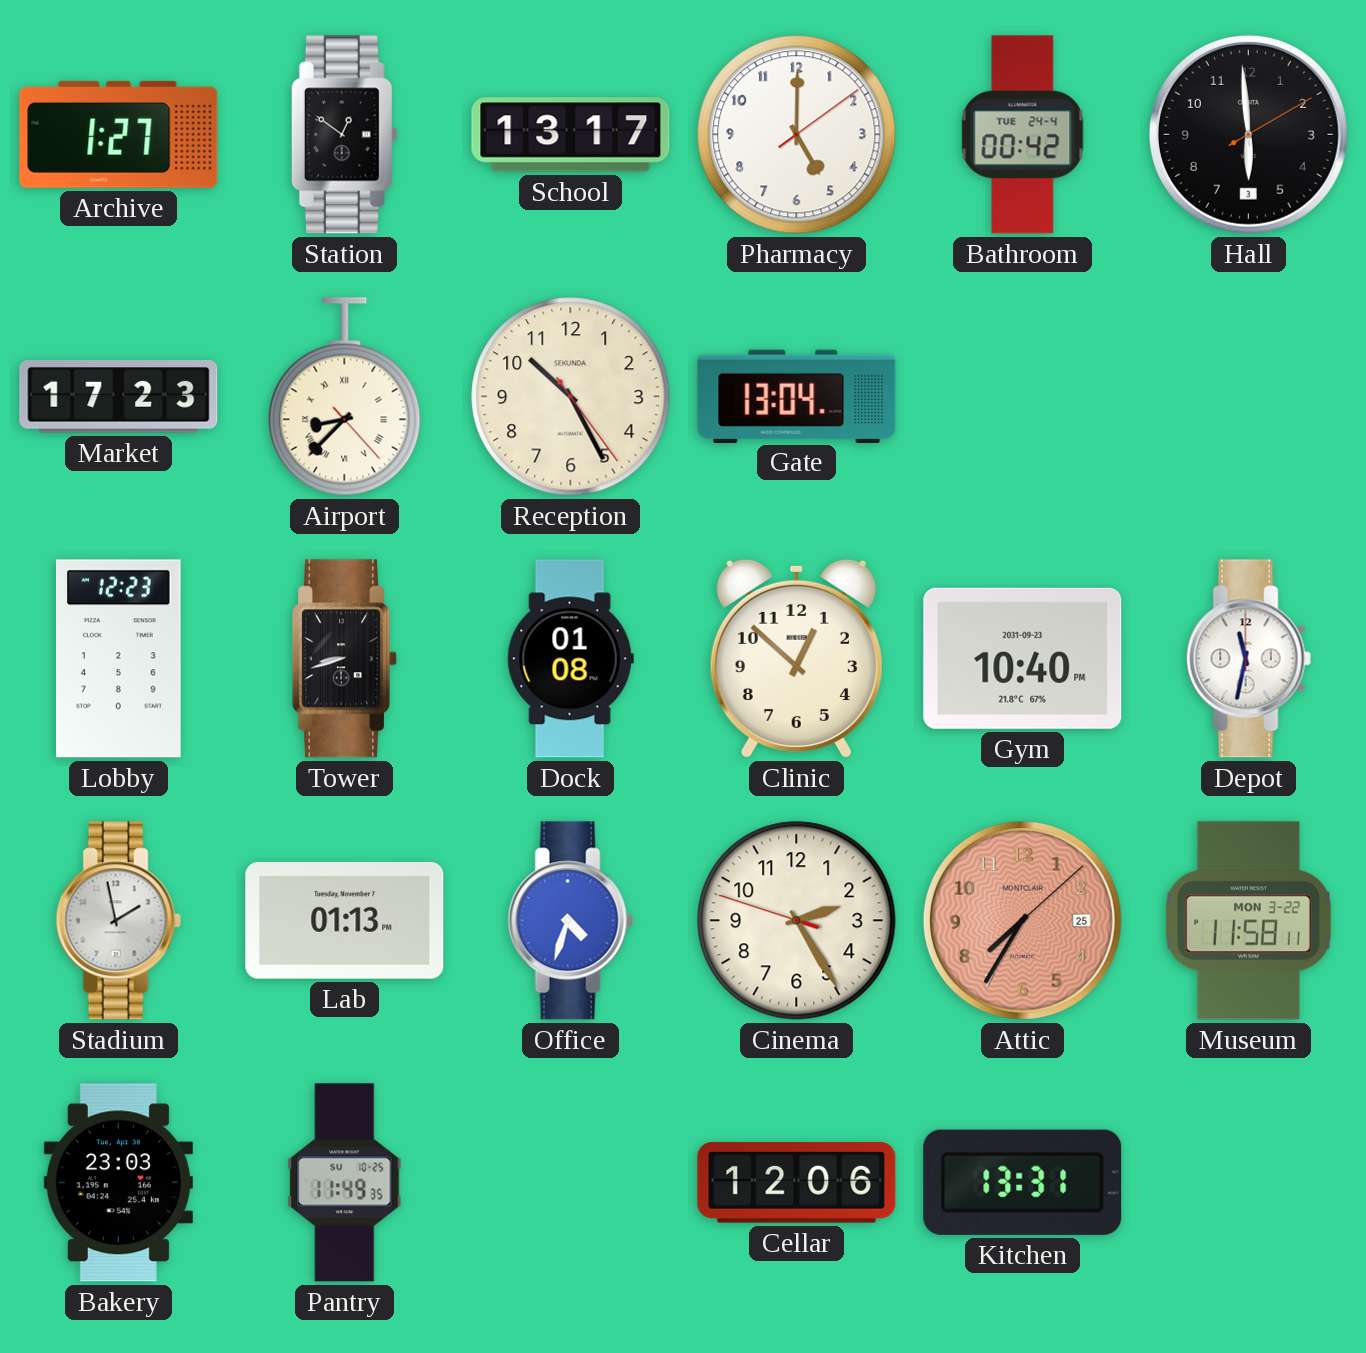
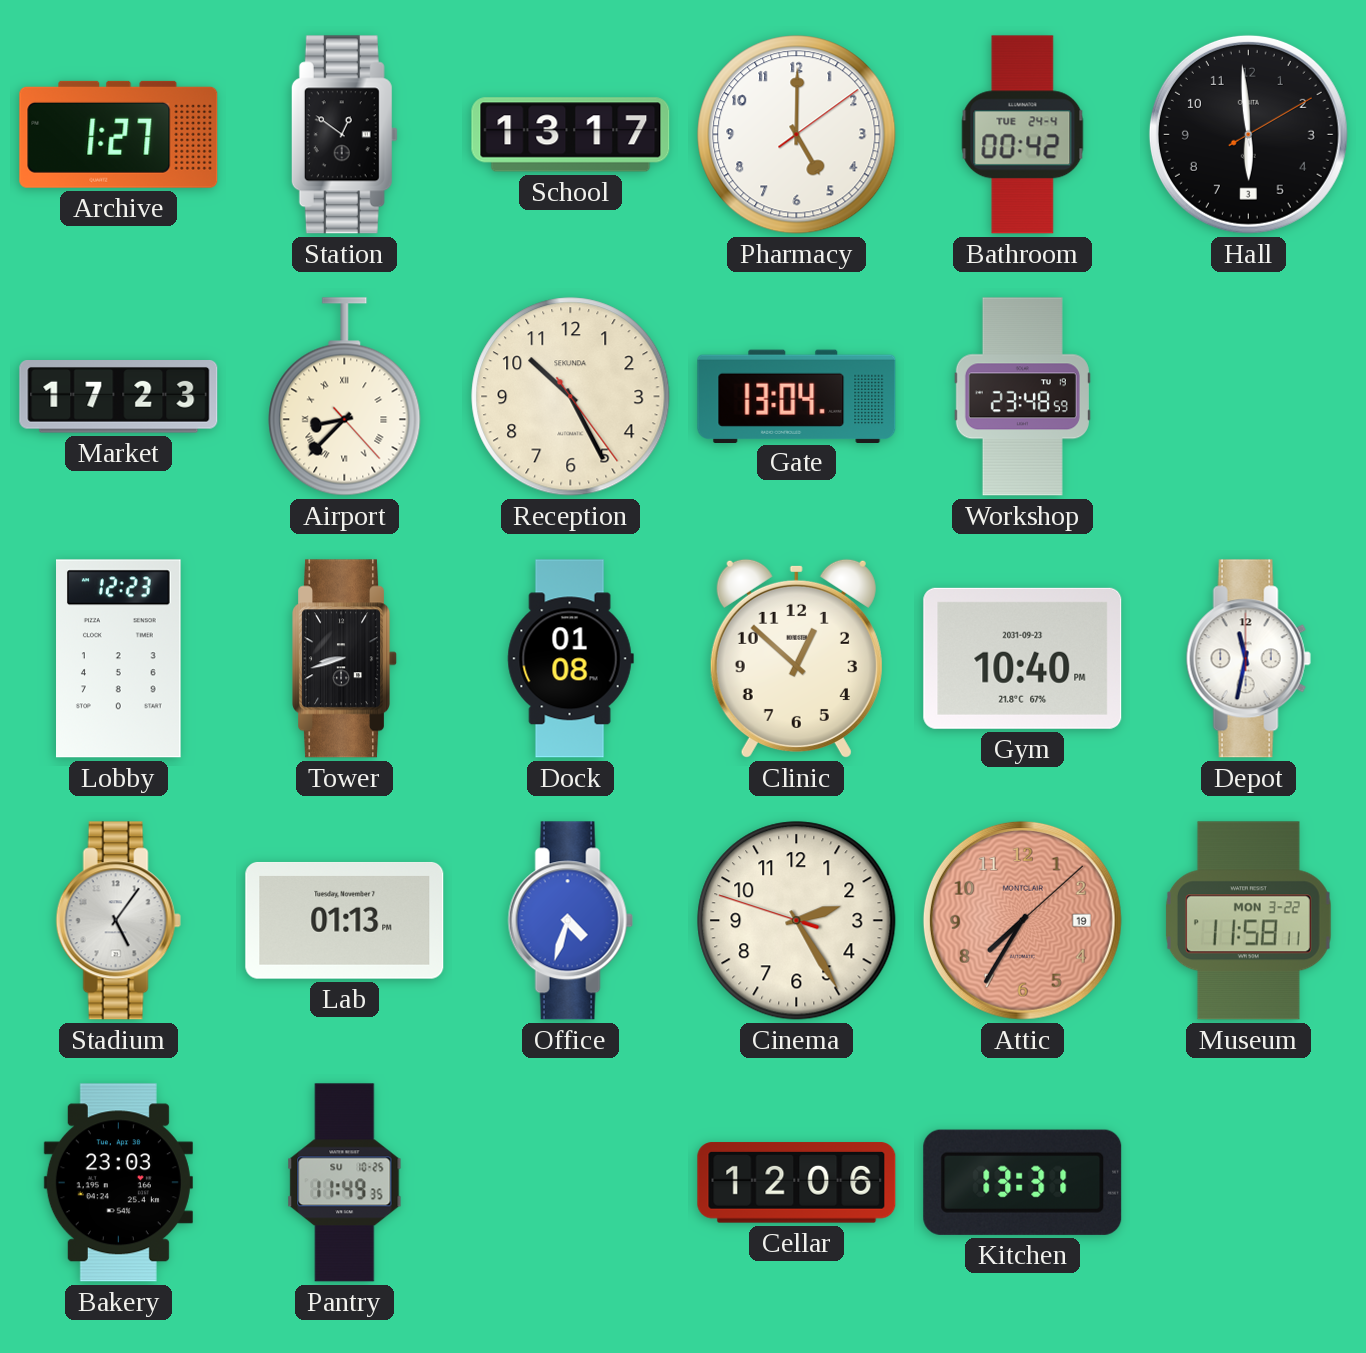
Workshop: none -> 23:48 (1022, 397)
Stadium: 1:58 -> 5:06 (118, 921)
Attic date: 25 -> 19 (1022, 920)
